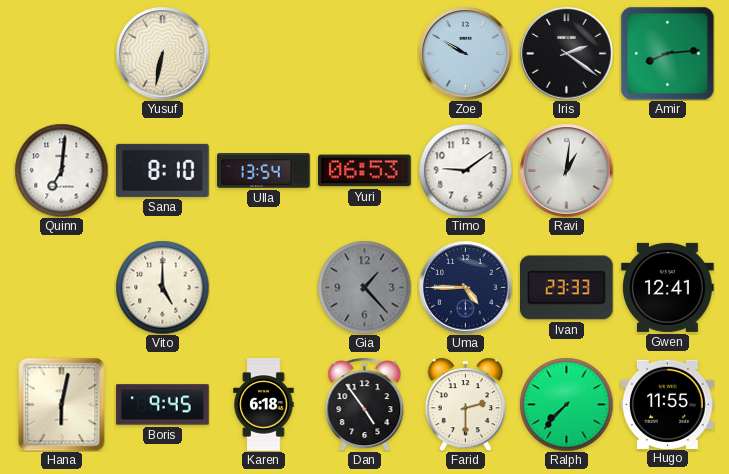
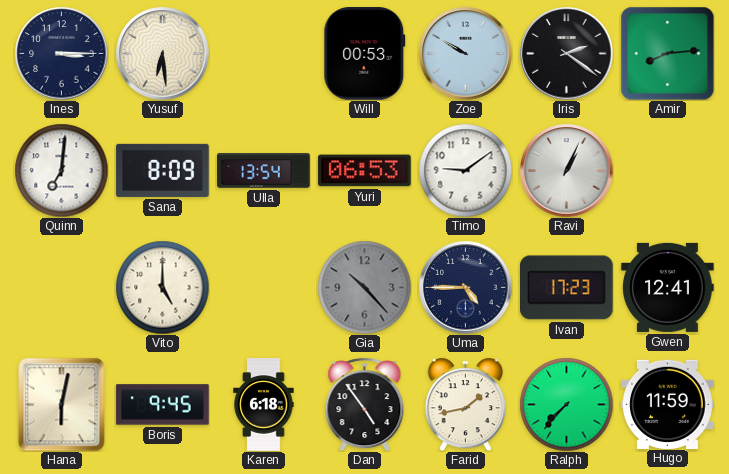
Ines: none -> 3:15 (61, 53)
Yusuf: 6:32 -> 6:29 (162, 53)
Will: none -> 00:53 (365, 54)
Sana: 8:10 -> 8:09 (163, 170)
Ravi: 1:01 -> 1:04 (566, 170)
Gia: 1:23 -> 10:23 (364, 287)
Ivan: 23:33 -> 17:23 (567, 288)
Farid: 2:30 -> 1:43 (465, 404)
Hugo: 11:55 -> 11:59 (668, 404)
